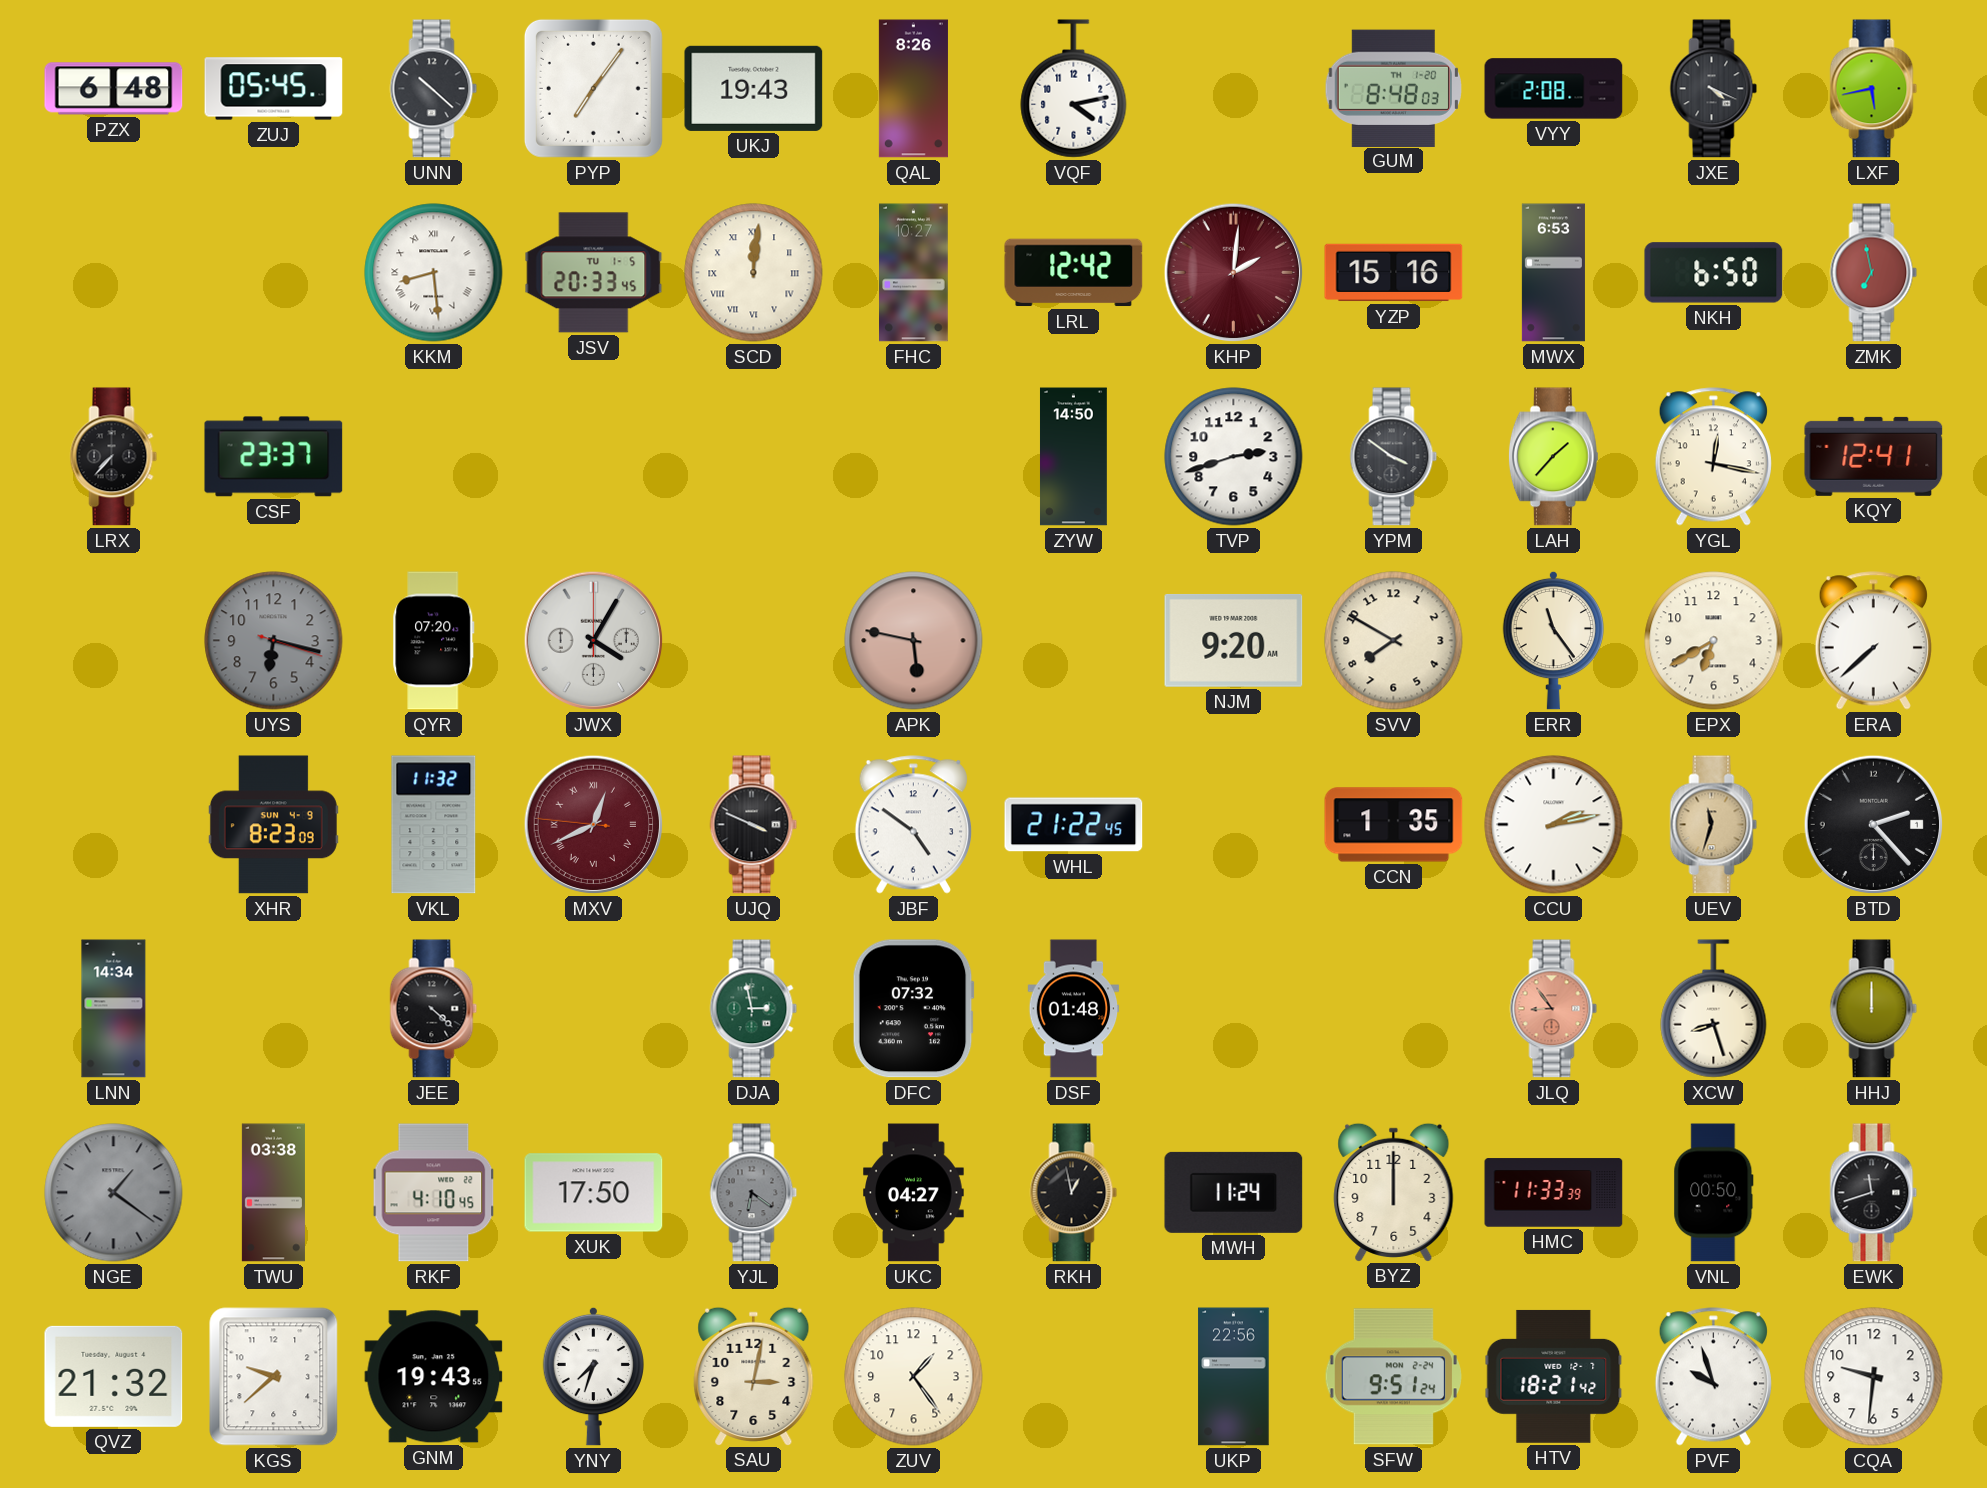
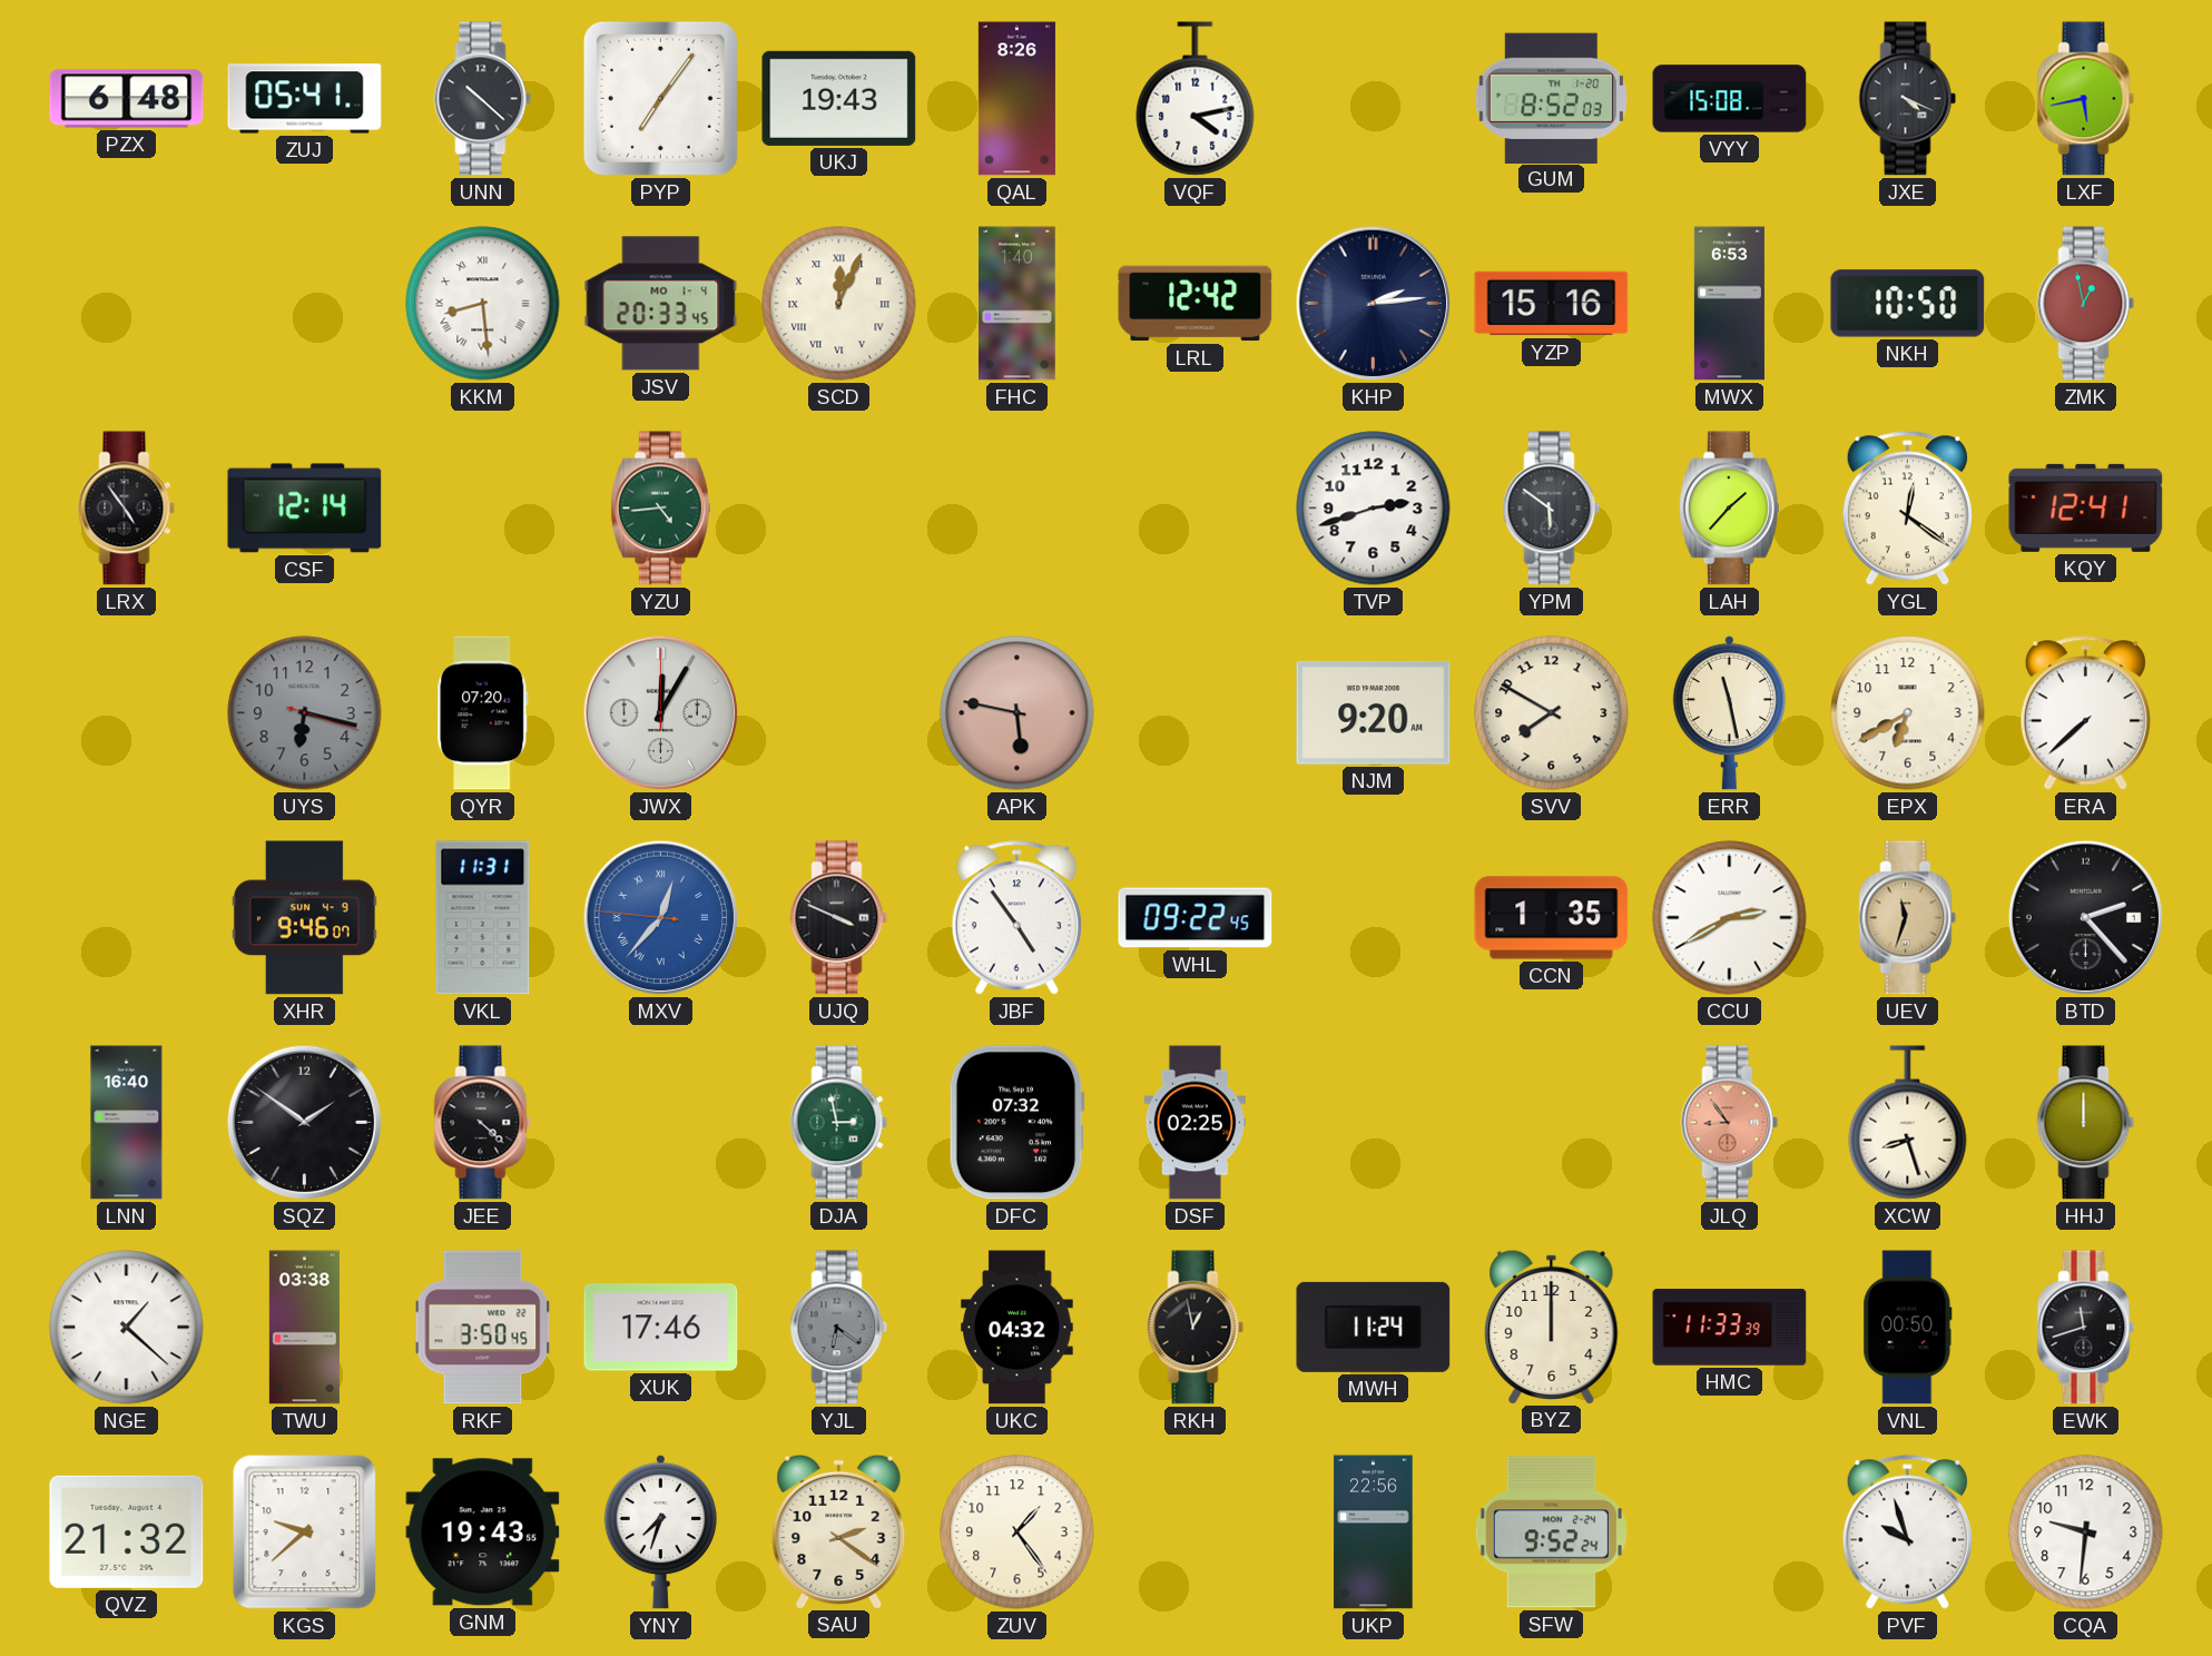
ZUJ: 05:45 -> 05:41 (305, 99)
GUM: 8:48 -> 8:52 (1551, 98)
VYY: 2:08 -> 15:08 (1730, 99)
JSV date: TU 1-5 -> MO 1-4 (661, 304)
SCD: 12:01 -> 12:04 (839, 304)
FHC: 10:27 -> 1:40 (1017, 304)
KHP: 2:01 -> 2:14 (1374, 304)
KHP dial: burgundy -> navy (1374, 304)
NKH: 6:50 -> 10:50 (1908, 304)
ZMK: 6:58 -> 12:58 (2086, 304)
LRX: 7:37 -> 4:54 (127, 509)
CSF: 23:37 -> 12:14 (305, 509)
YZU: none -> 4:44 (660, 509)
ZYW: 14:50 -> none (1073, 457)
YPM: 3:51 -> 5:51 (1552, 509)
YGL: 12:17 -> 12:21 (1907, 509)
JWX: 4:05 -> 12:05 (661, 713)
ERR: 11:24 -> 11:28 (1729, 712)
XHR: 8:23 -> 9:46 (304, 918)
VKL: 11:32 -> 11:31 (483, 918)
MXV: 12:40 -> 12:36 (661, 918)
MXV dial: burgundy -> blue (661, 918)
JBF: 4:51 -> 4:54 (1016, 918)
WHL: 21:22 -> 09:22 (1196, 918)
CCU: 2:13 -> 2:40 (1730, 918)
LNN: 14:34 -> 16:40 (127, 1123)
SQZ: none -> 1:51 (305, 1123)
DSF: 01:48 -> 02:25 (1196, 1123)
NGE: 1:21 -> 1:22 (127, 1328)
NGE dial: grey -> white (127, 1328)
RKF: 4:10 -> 3:50 (483, 1328)
XUK: 17:50 -> 17:46 (661, 1328)
UKC: 04:27 -> 04:32 (1017, 1328)
SAU: 3:02 -> 2:21 (839, 1531)
SFW: 9:51 -> 9:52 (1551, 1532)
HTV: 18:21 -> none (1554, 1376)
